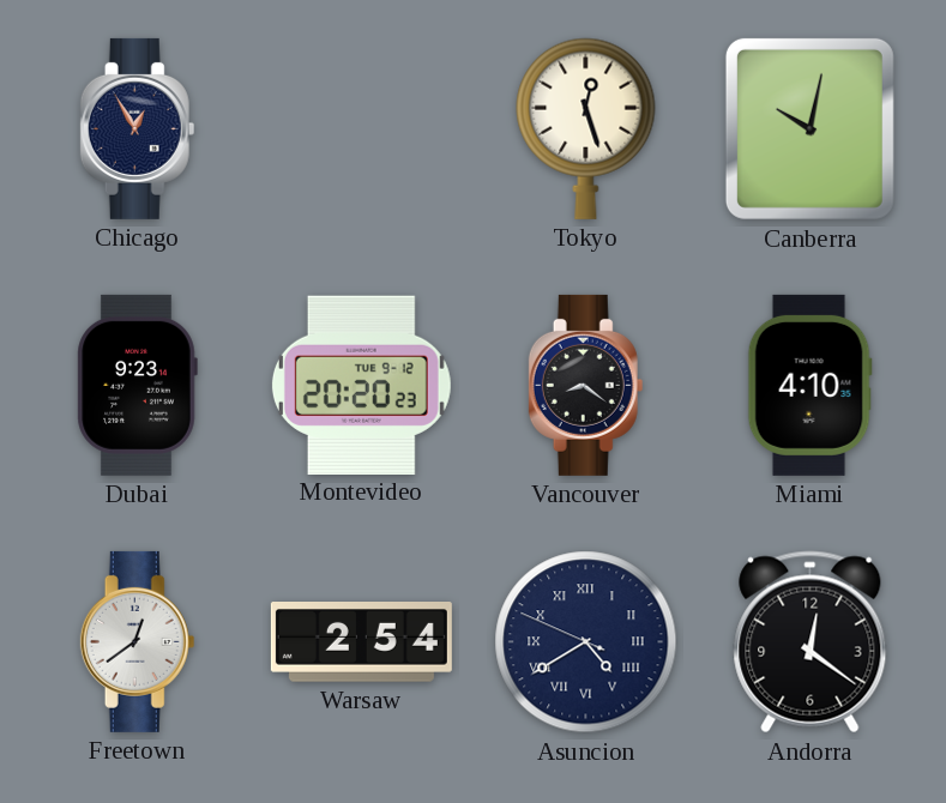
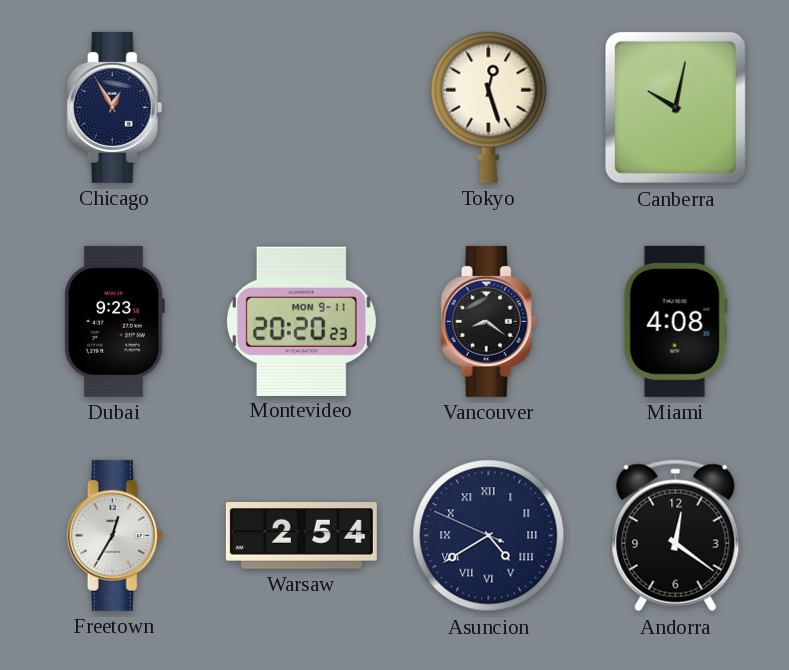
Montevideo date: TUE 9-12 -> MON 9-11 (301, 321)
Miami: 4:10 -> 4:08 (675, 321)
Freetown: 12:39 -> 12:35 (115, 535)
